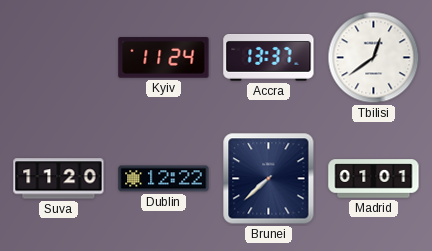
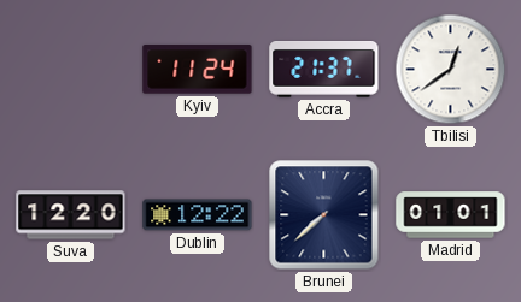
Accra: 13:37 -> 21:37 (324, 70)
Suva: 11:20 -> 12:20 (71, 215)
